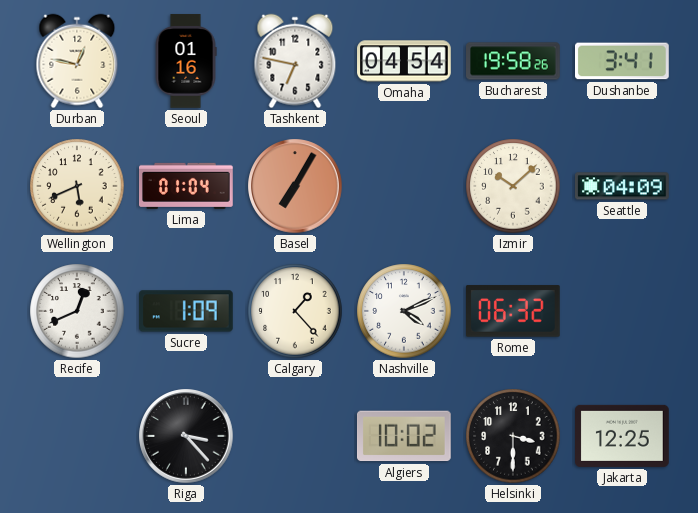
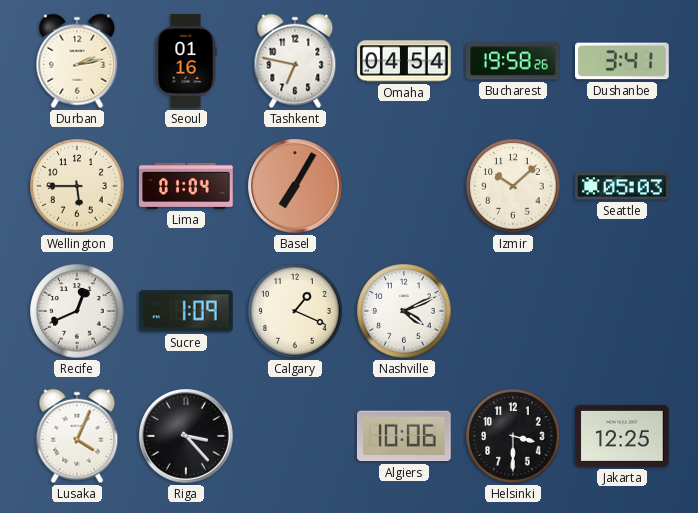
Durban: 12:47 -> 2:13 (77, 61)
Wellington: 5:41 -> 5:45 (77, 186)
Seattle: 04:09 -> 05:03 (623, 186)
Calgary: 1:23 -> 1:19 (295, 311)
Rome: 06:32 -> none (514, 311)
Lusaka: none -> 4:04 (77, 436)
Algiers: 10:02 -> 10:06 (404, 436)
